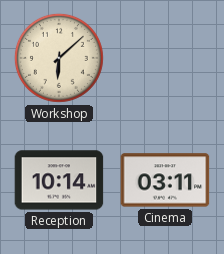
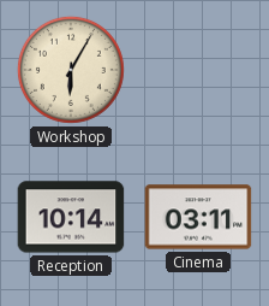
Workshop: 6:08 -> 6:05 (71, 70)
